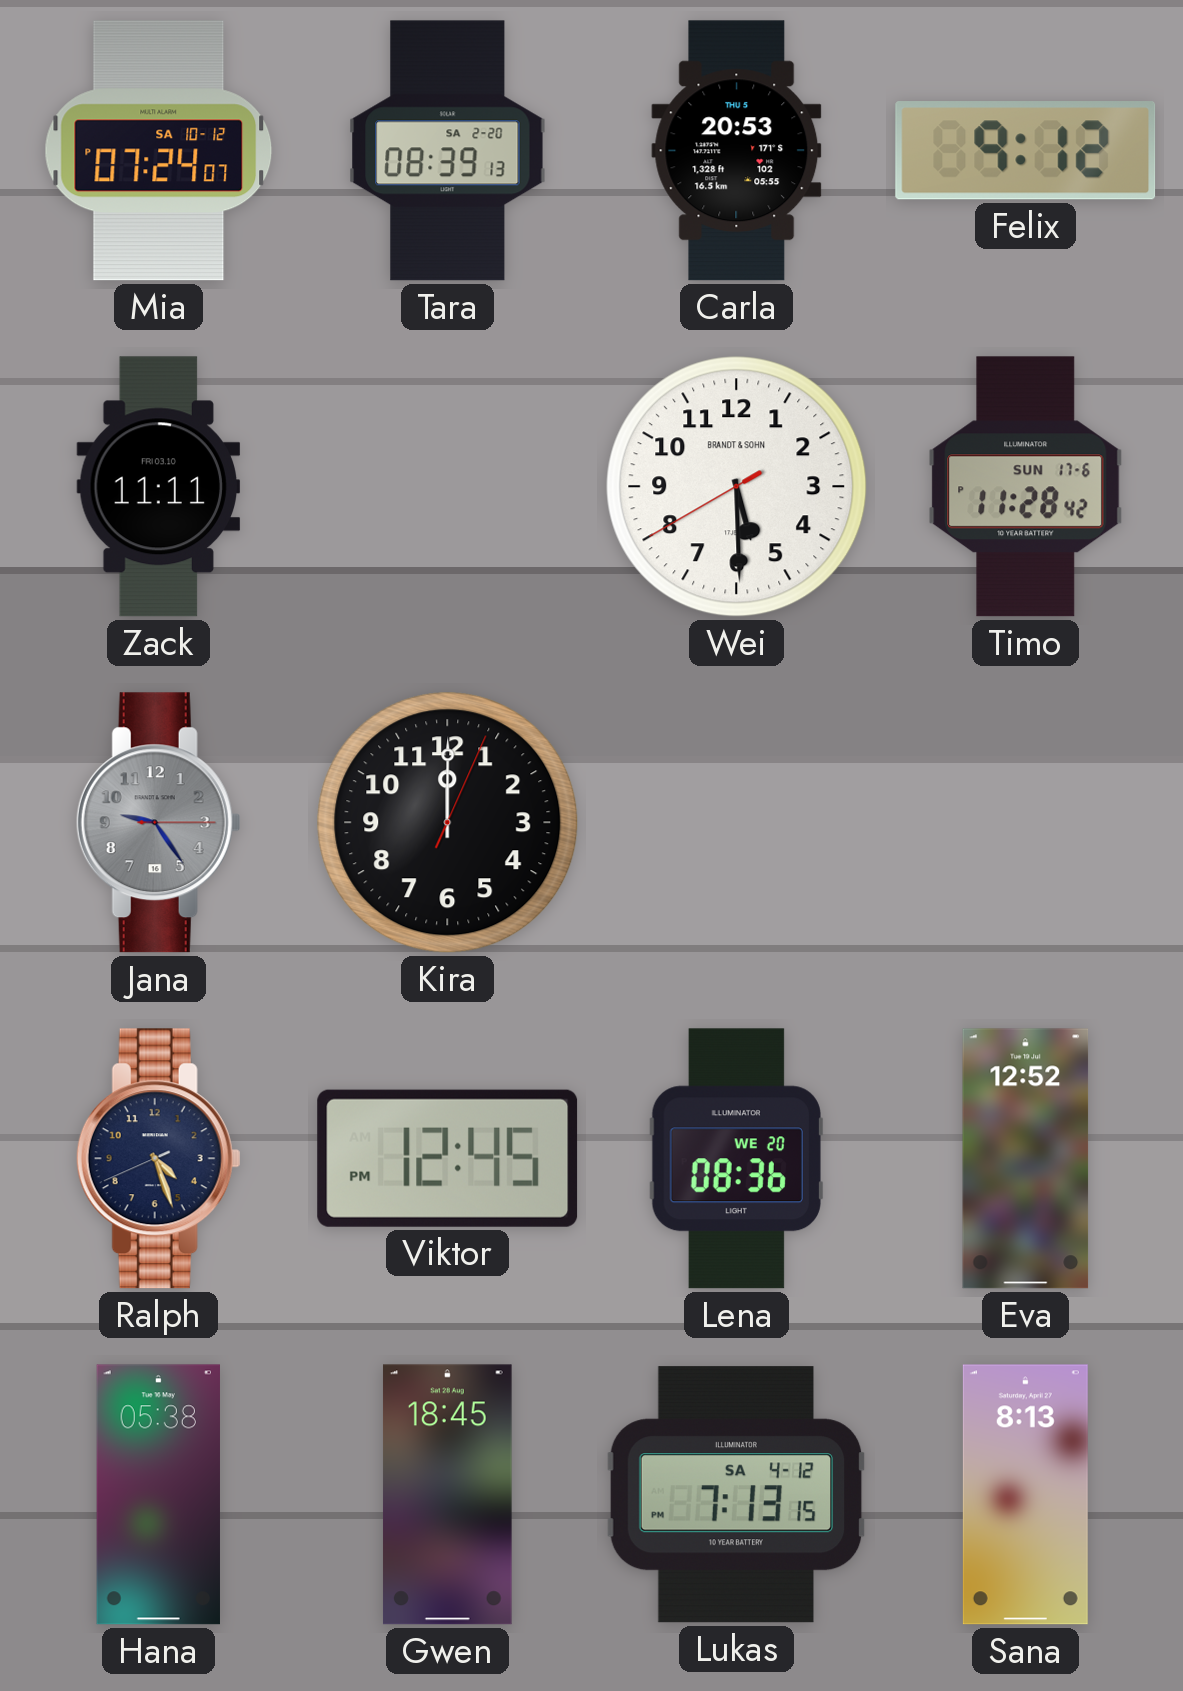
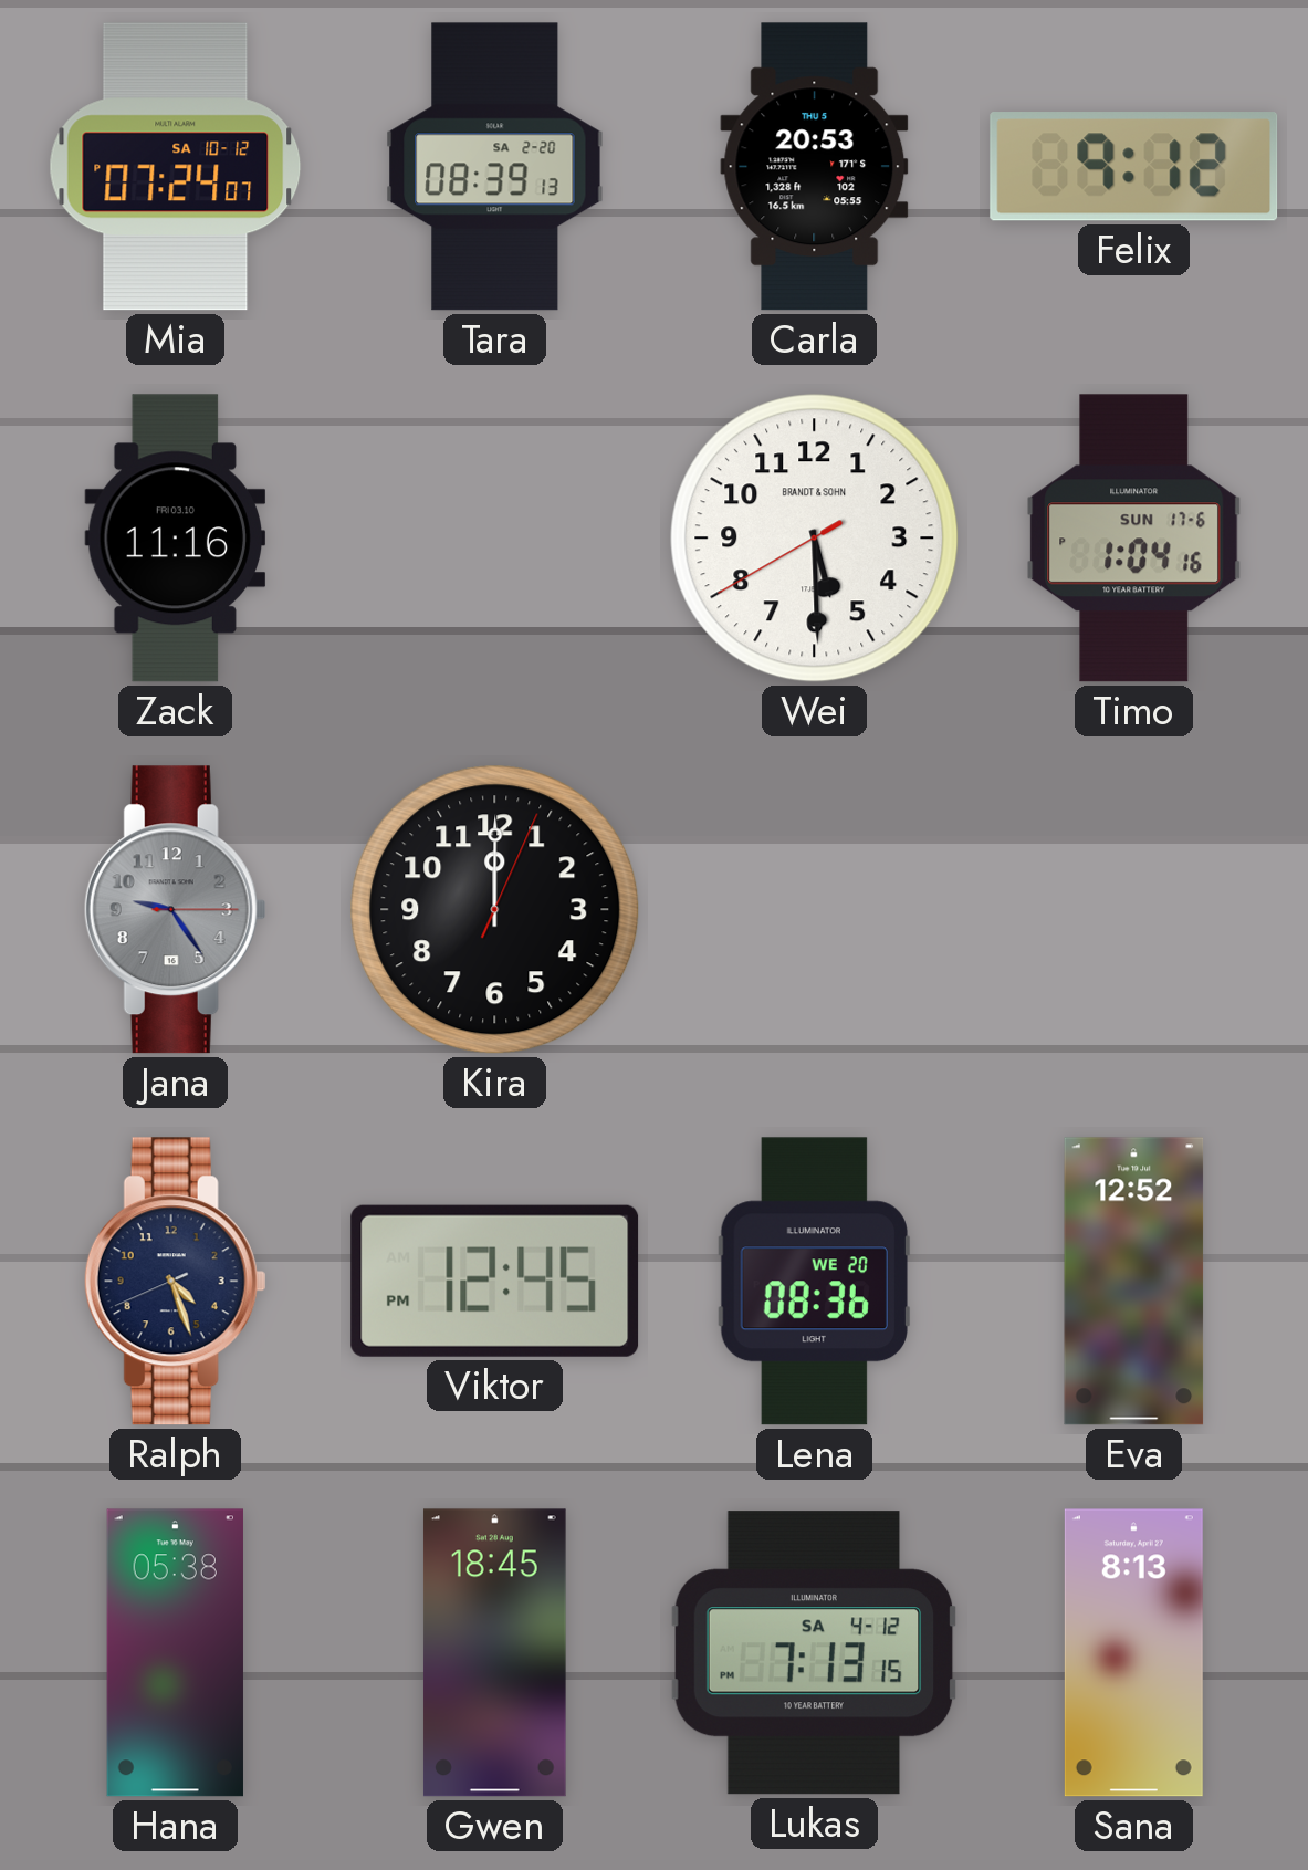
Zack: 11:11 -> 11:16 (176, 539)
Timo: 11:28 -> 1:04 (1134, 539)
